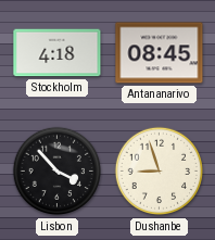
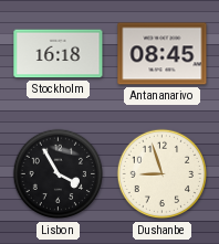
Stockholm: 4:18 -> 16:18 (59, 54)
Lisbon: 3:53 -> 3:55 (59, 174)
